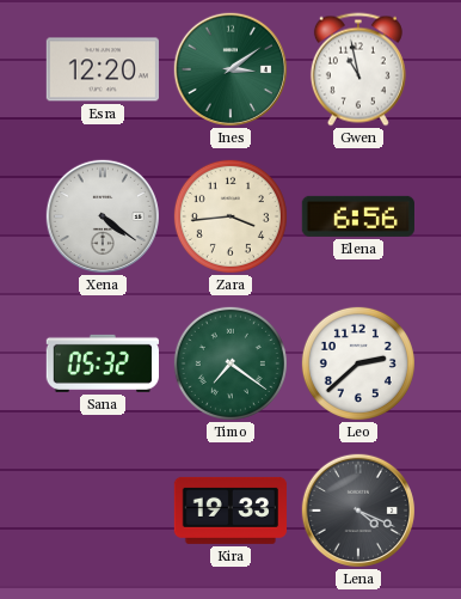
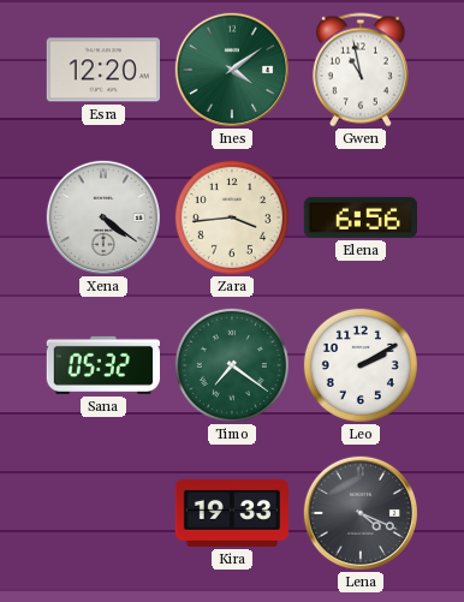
Ines: 3:09 -> 4:09 (232, 70)
Leo: 2:38 -> 2:10 (361, 365)
